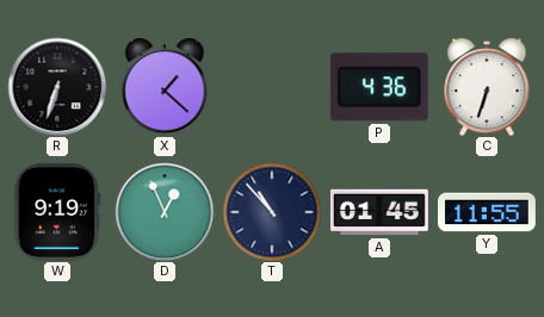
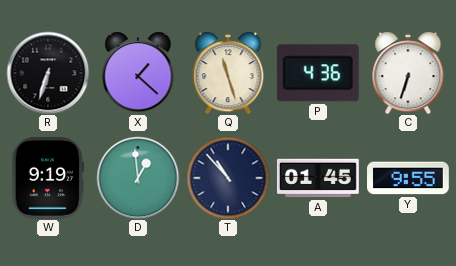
Q: none -> 11:27 (228, 73)
D: 12:56 -> 12:59 (138, 178)
Y: 11:55 -> 9:55 (409, 178)
